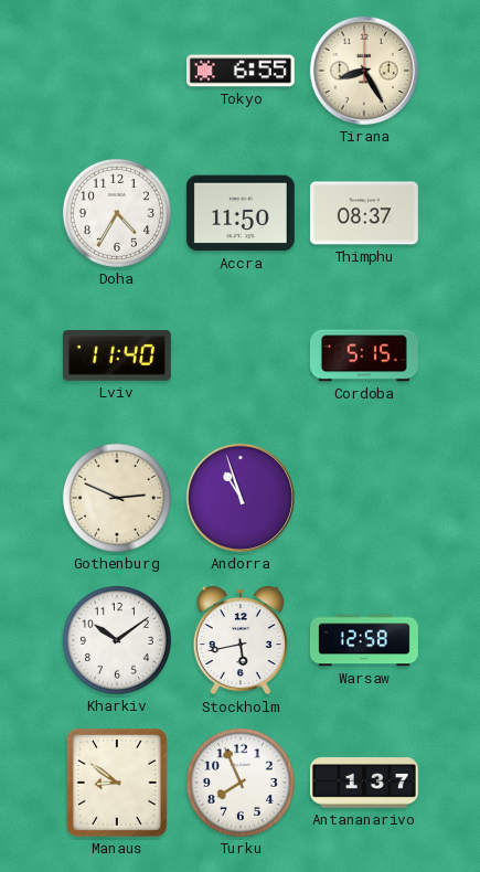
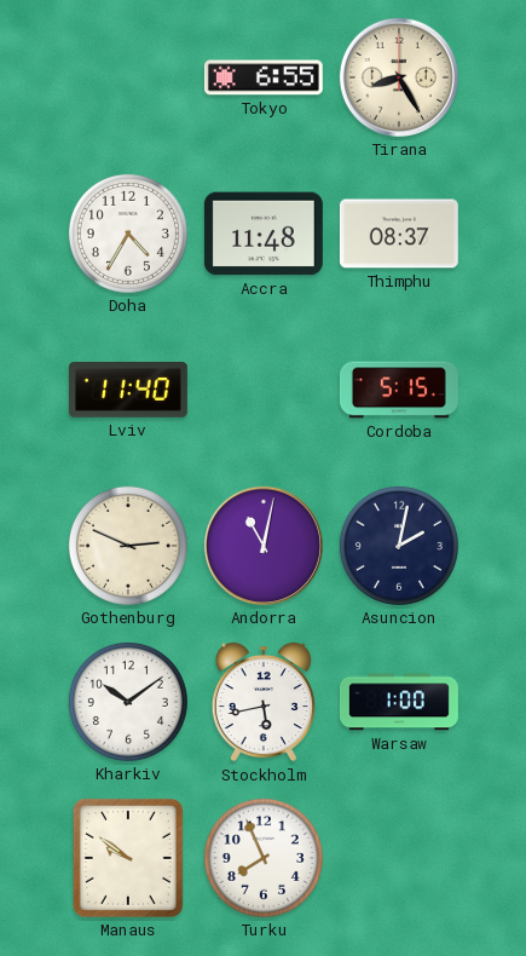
Accra: 11:50 -> 11:48 (264, 234)
Andorra: 10:57 -> 11:02 (264, 546)
Asuncion: none -> 2:02 (399, 546)
Warsaw: 12:58 -> 1:00 (399, 702)
Manaus: 8:51 -> 9:51 (128, 858)
Antananarivo: 1:37 -> none (364, 783)
